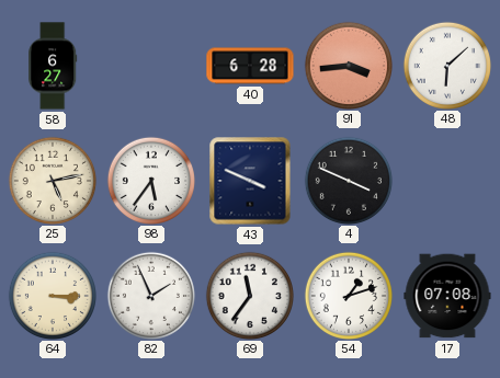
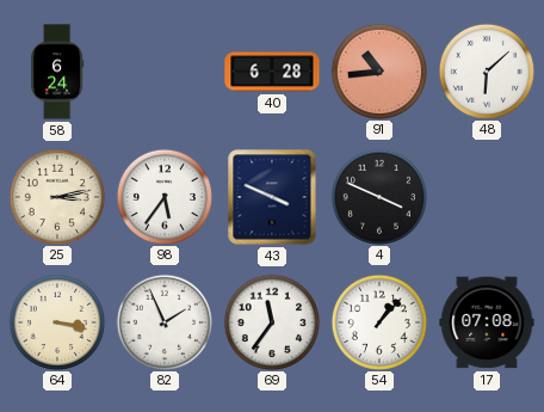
58: 6:27 -> 6:24 (57, 72)
91: 3:44 -> 10:44 (378, 70)
25: 5:13 -> 3:13 (56, 196)
64: 3:15 -> 3:17 (56, 321)
54: 1:12 -> 1:07 (378, 321)
